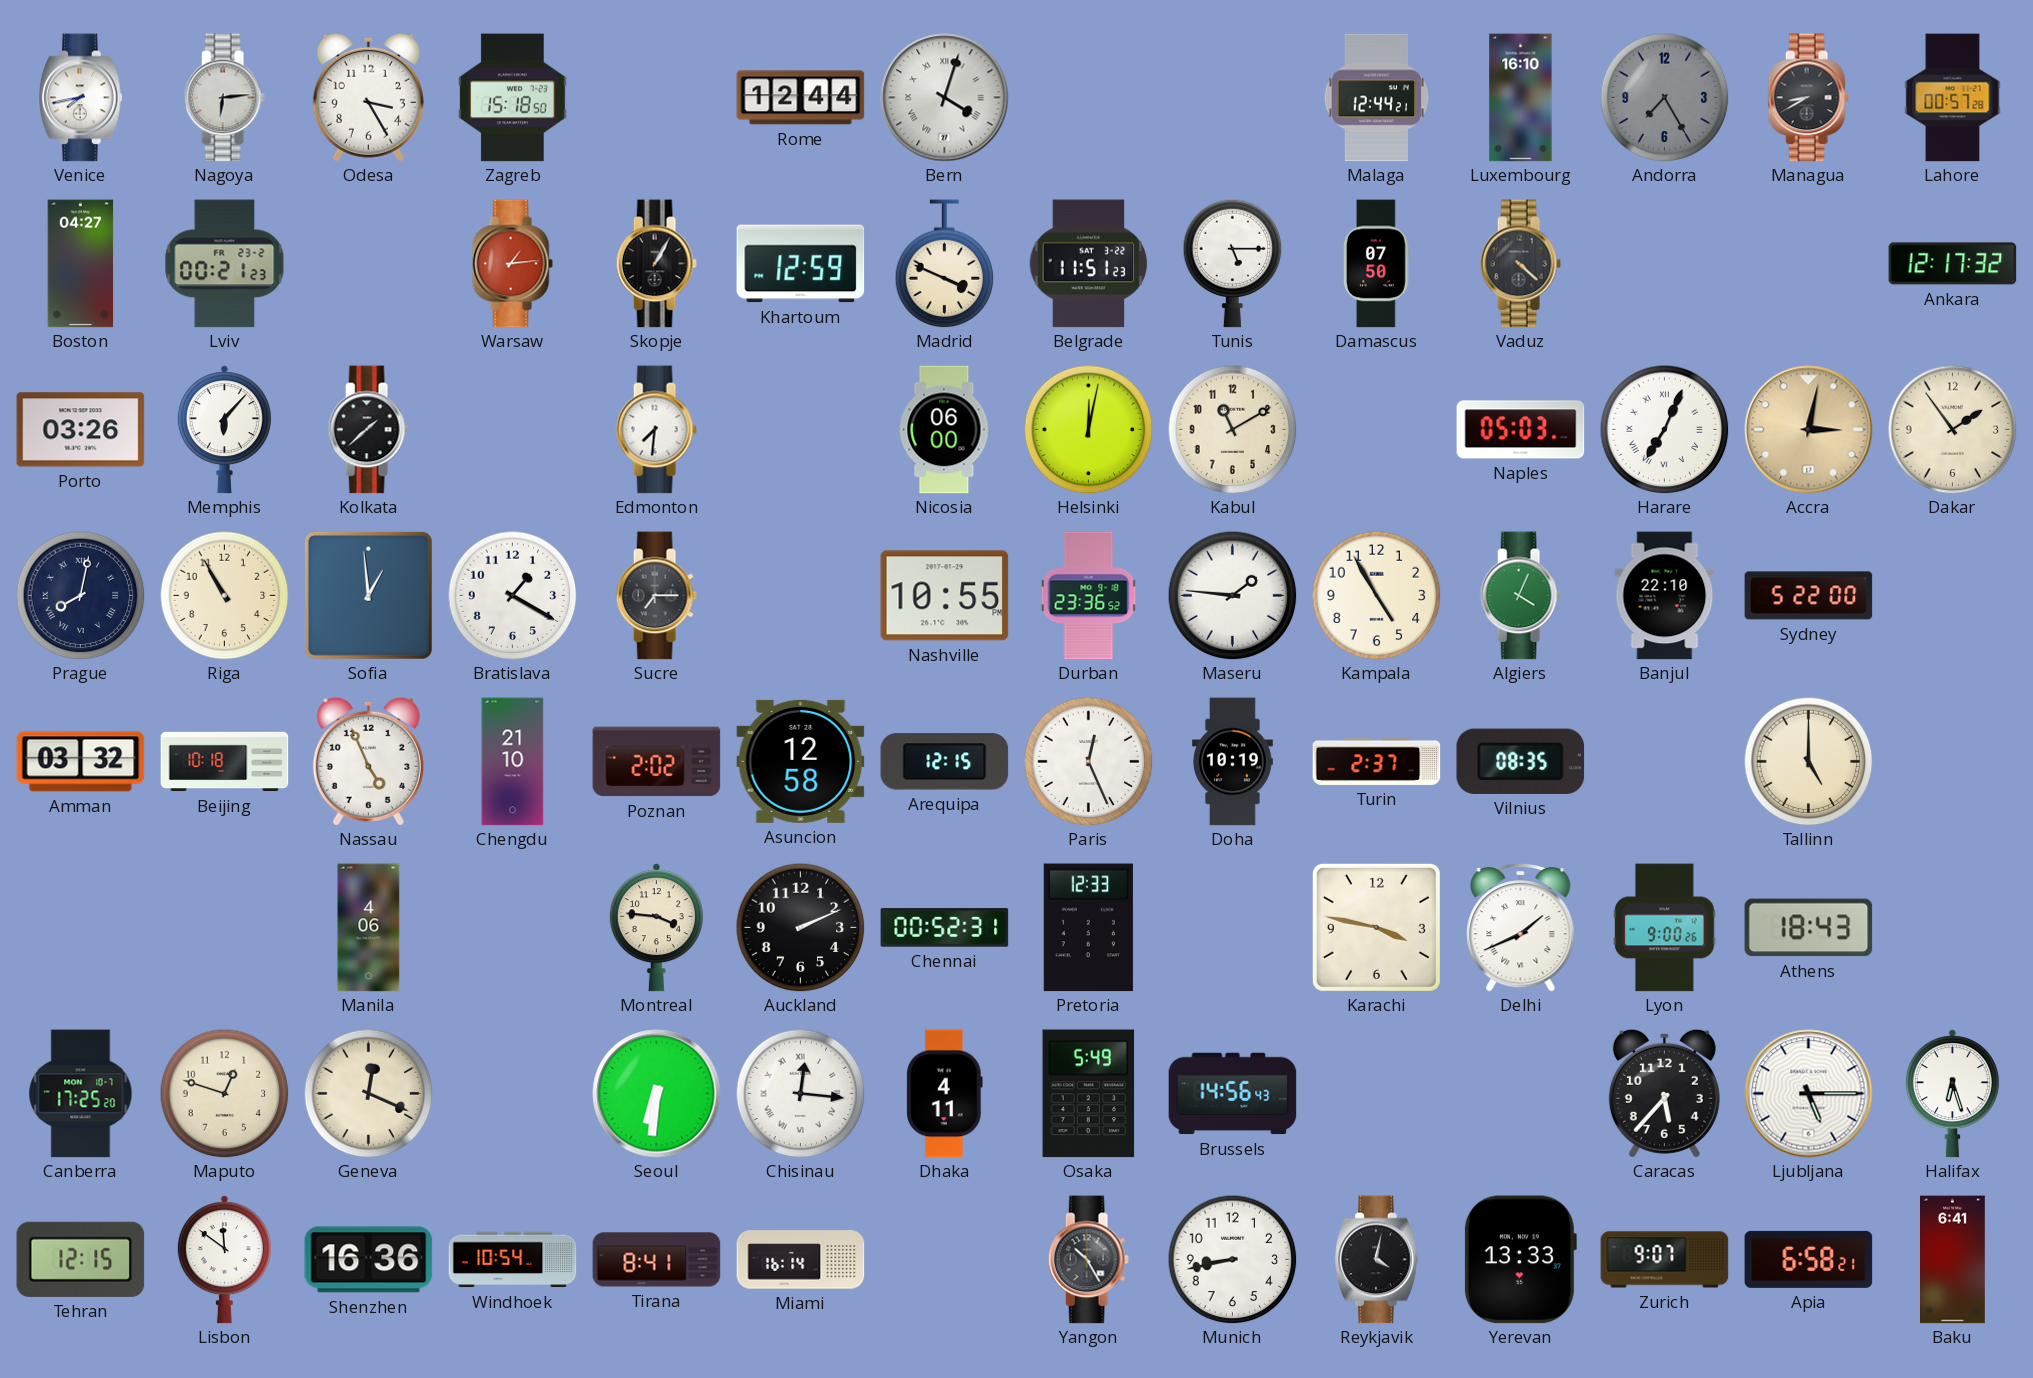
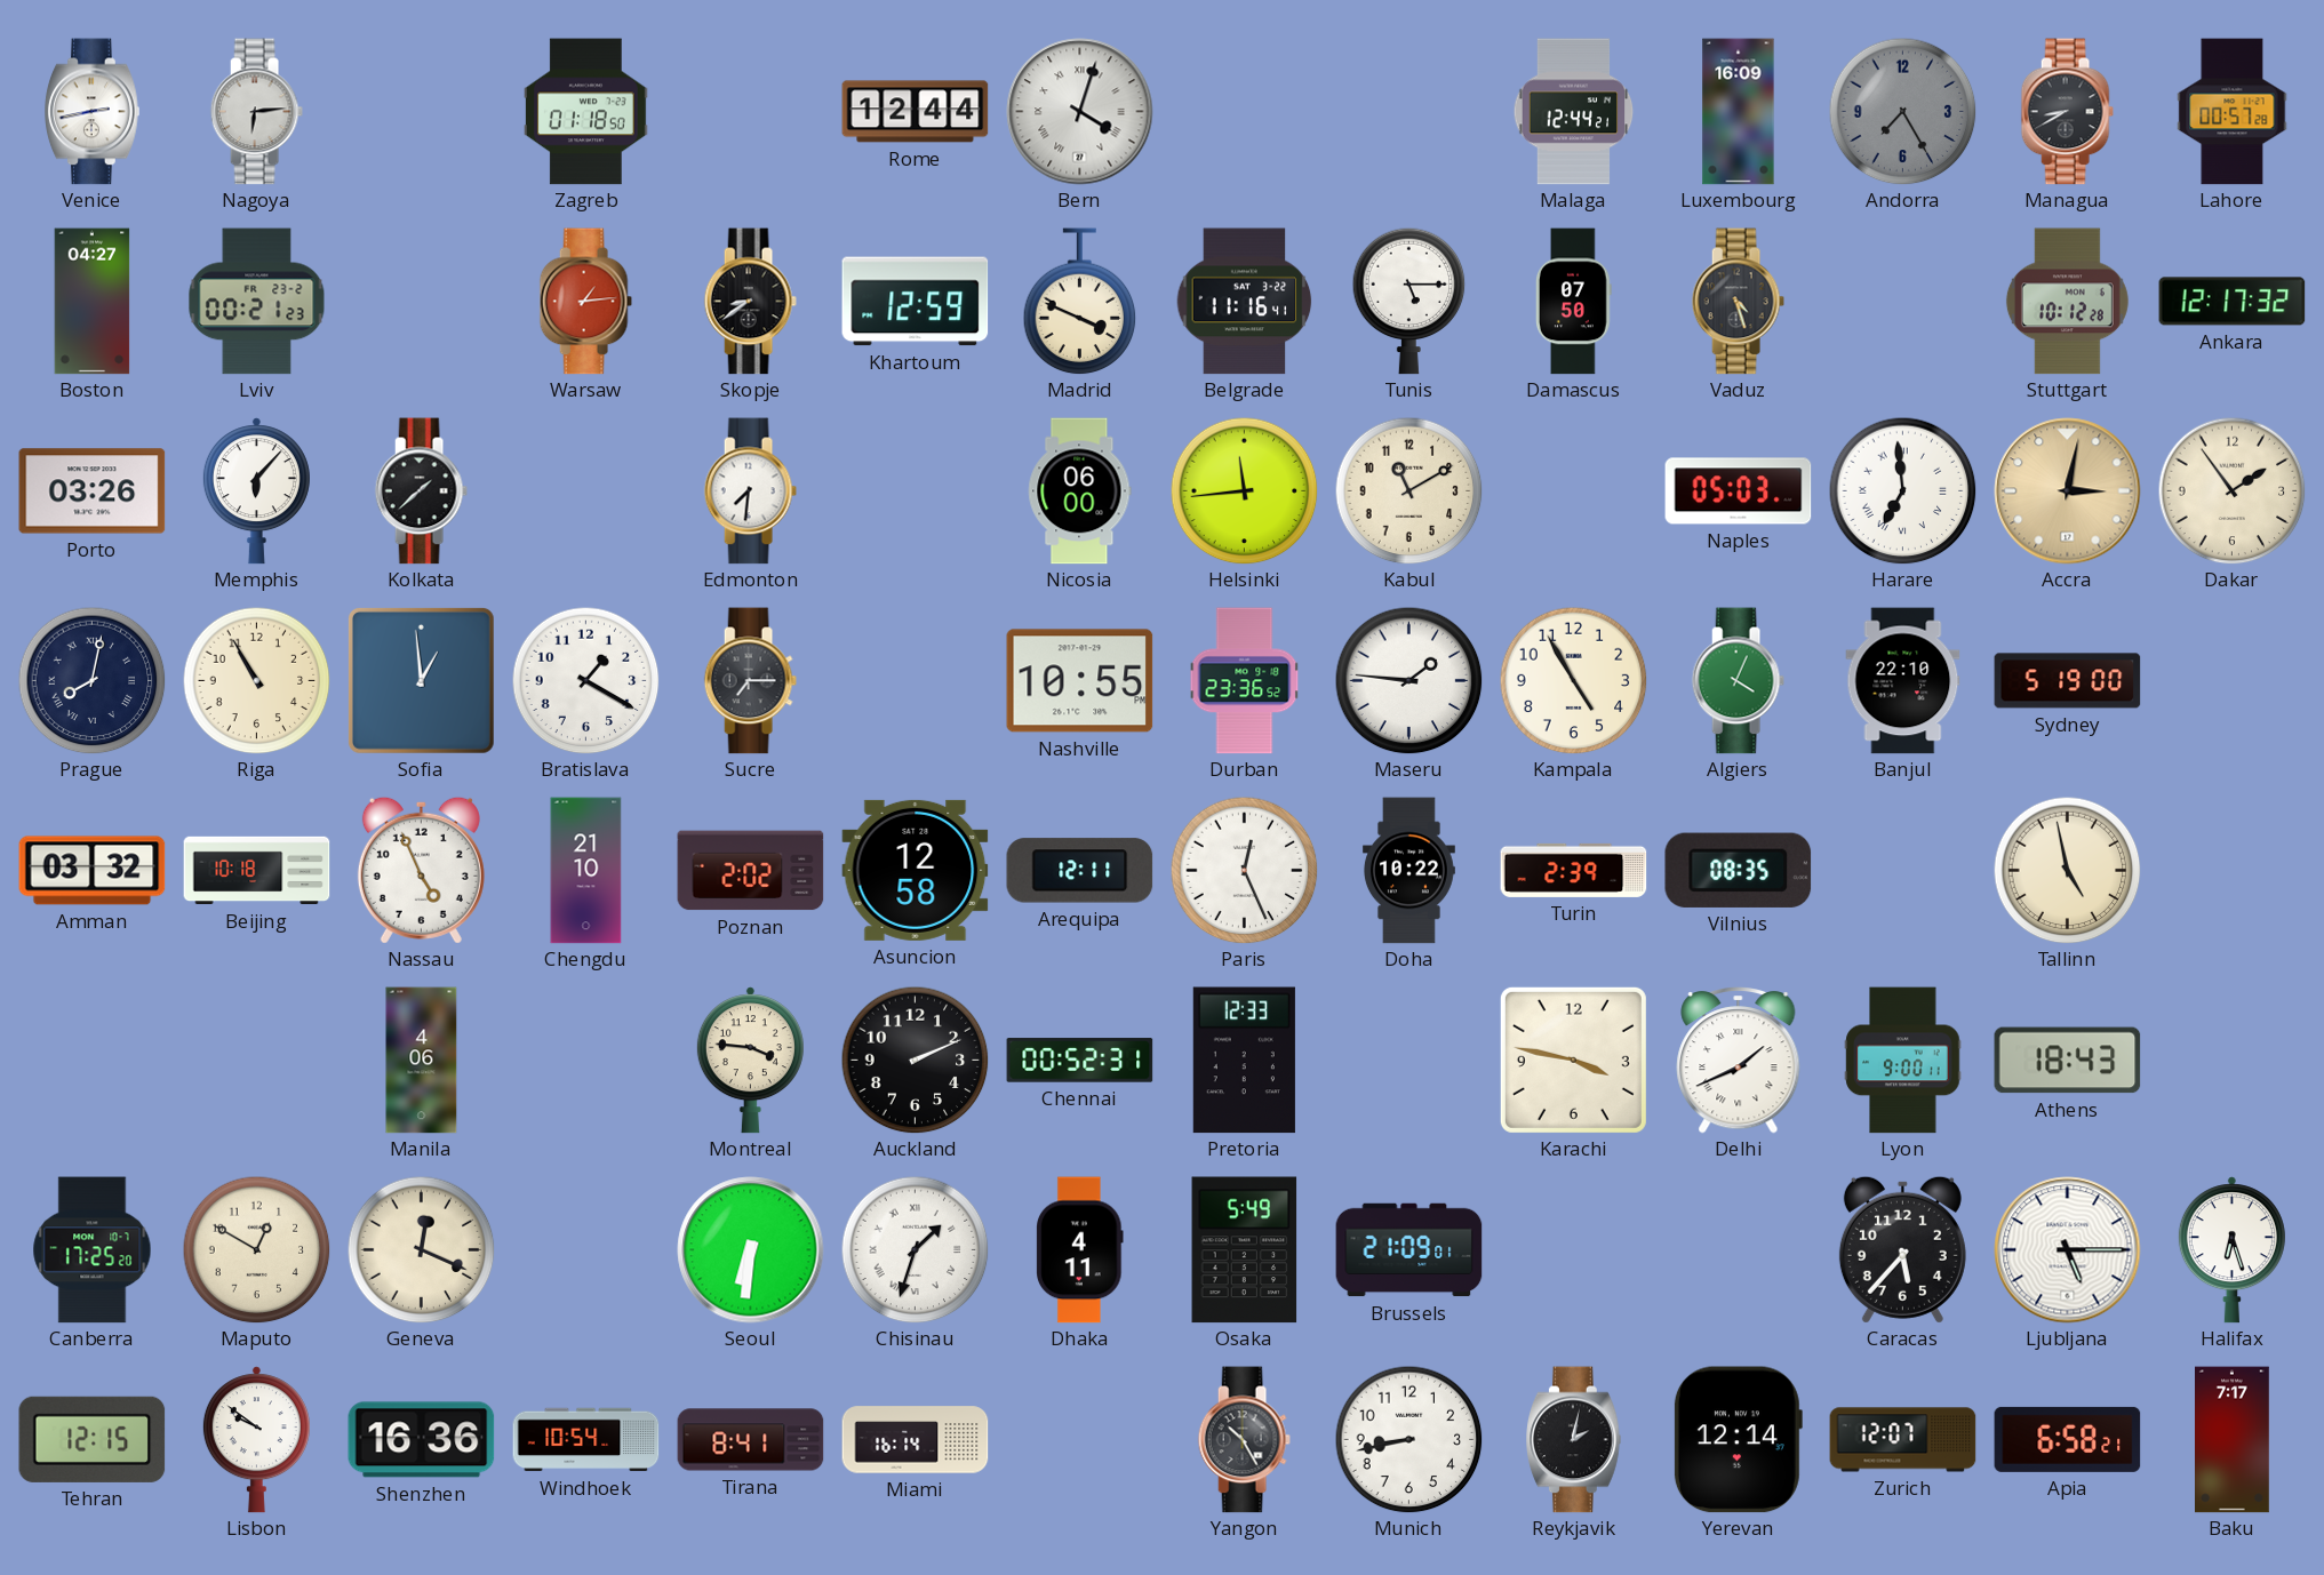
Venice: 7:43 -> 2:43 (93, 112)
Odesa: 3:25 -> none (368, 97)
Zagreb: 15:18 -> 01:18 (586, 112)
Luxembourg: 16:10 -> 16:09 (1739, 112)
Skopje: 1:05 -> 8:39 (750, 302)
Belgrade: 11:51 -> 11:16 (1245, 302)
Vaduz: 4:22 -> 4:27 (1738, 302)
Stuttgart: none -> 10:12 (2067, 302)
Helsinki: 12:02 -> 11:44 (1244, 490)
Harare: 7:04 -> 6:59 (1902, 490)
Sydney: 5:22 -> 5:19 (2068, 681)
Arequipa: 12:15 -> 12:11 (1080, 871)
Doha: 10:19 -> 10:22 (1408, 871)
Turin: 2:37 -> 2:39 (1574, 870)
Tallinn: 5:00 -> 4:58 (2067, 870)
Lyon: 9:00:26 -> 9:00:11 (1903, 1061)
Maputo: 12:48 -> 12:50 (256, 1249)
Chisinau: 12:16 -> 1:33 (915, 1249)
Brussels: 14:56 -> 21:09 (1409, 1250)
Lisbon: 11:51 -> 9:51 (256, 1440)
Reykjavik: 4:02 -> 2:02 (1574, 1440)
Yerevan: 13:33 -> 12:14 (1738, 1440)
Zurich: 9:07 -> 12:07 (1903, 1440)
Baku: 6:41 -> 7:17 (2233, 1440)
